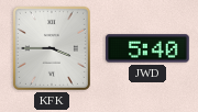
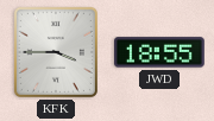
JWD: 5:40 -> 18:55 (160, 52)
